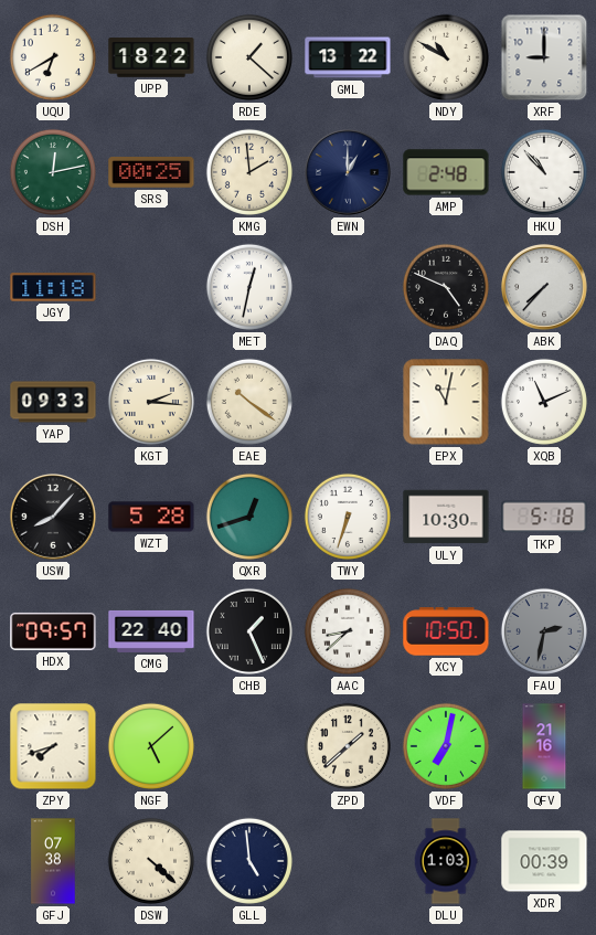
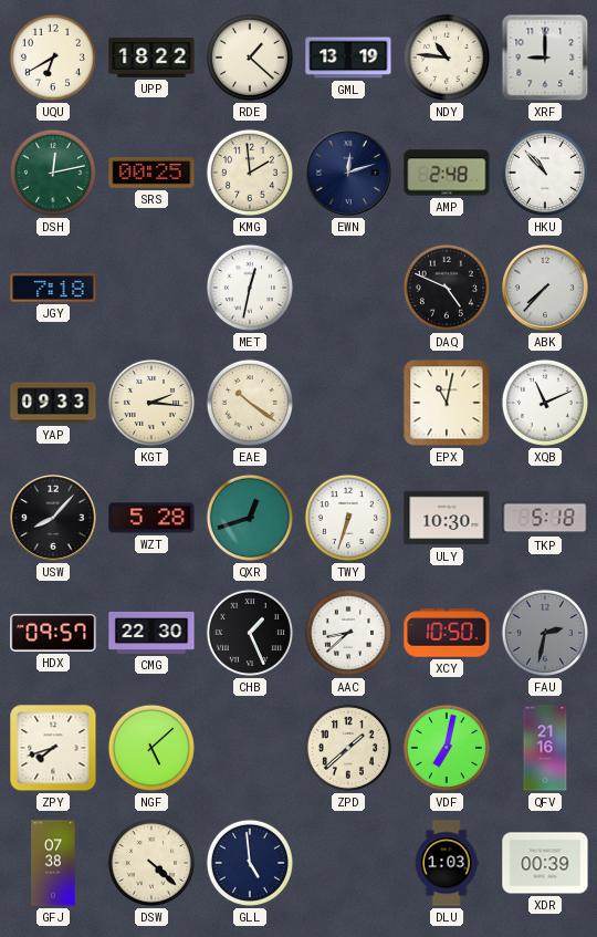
GML: 13:22 -> 13:19 (348, 58)
NDY: 10:50 -> 10:46 (447, 58)
EWN: 1:00 -> 12:12 (349, 174)
JGY: 11:18 -> 7:18 (53, 288)
CMG: 22:40 -> 22:30 (151, 633)
